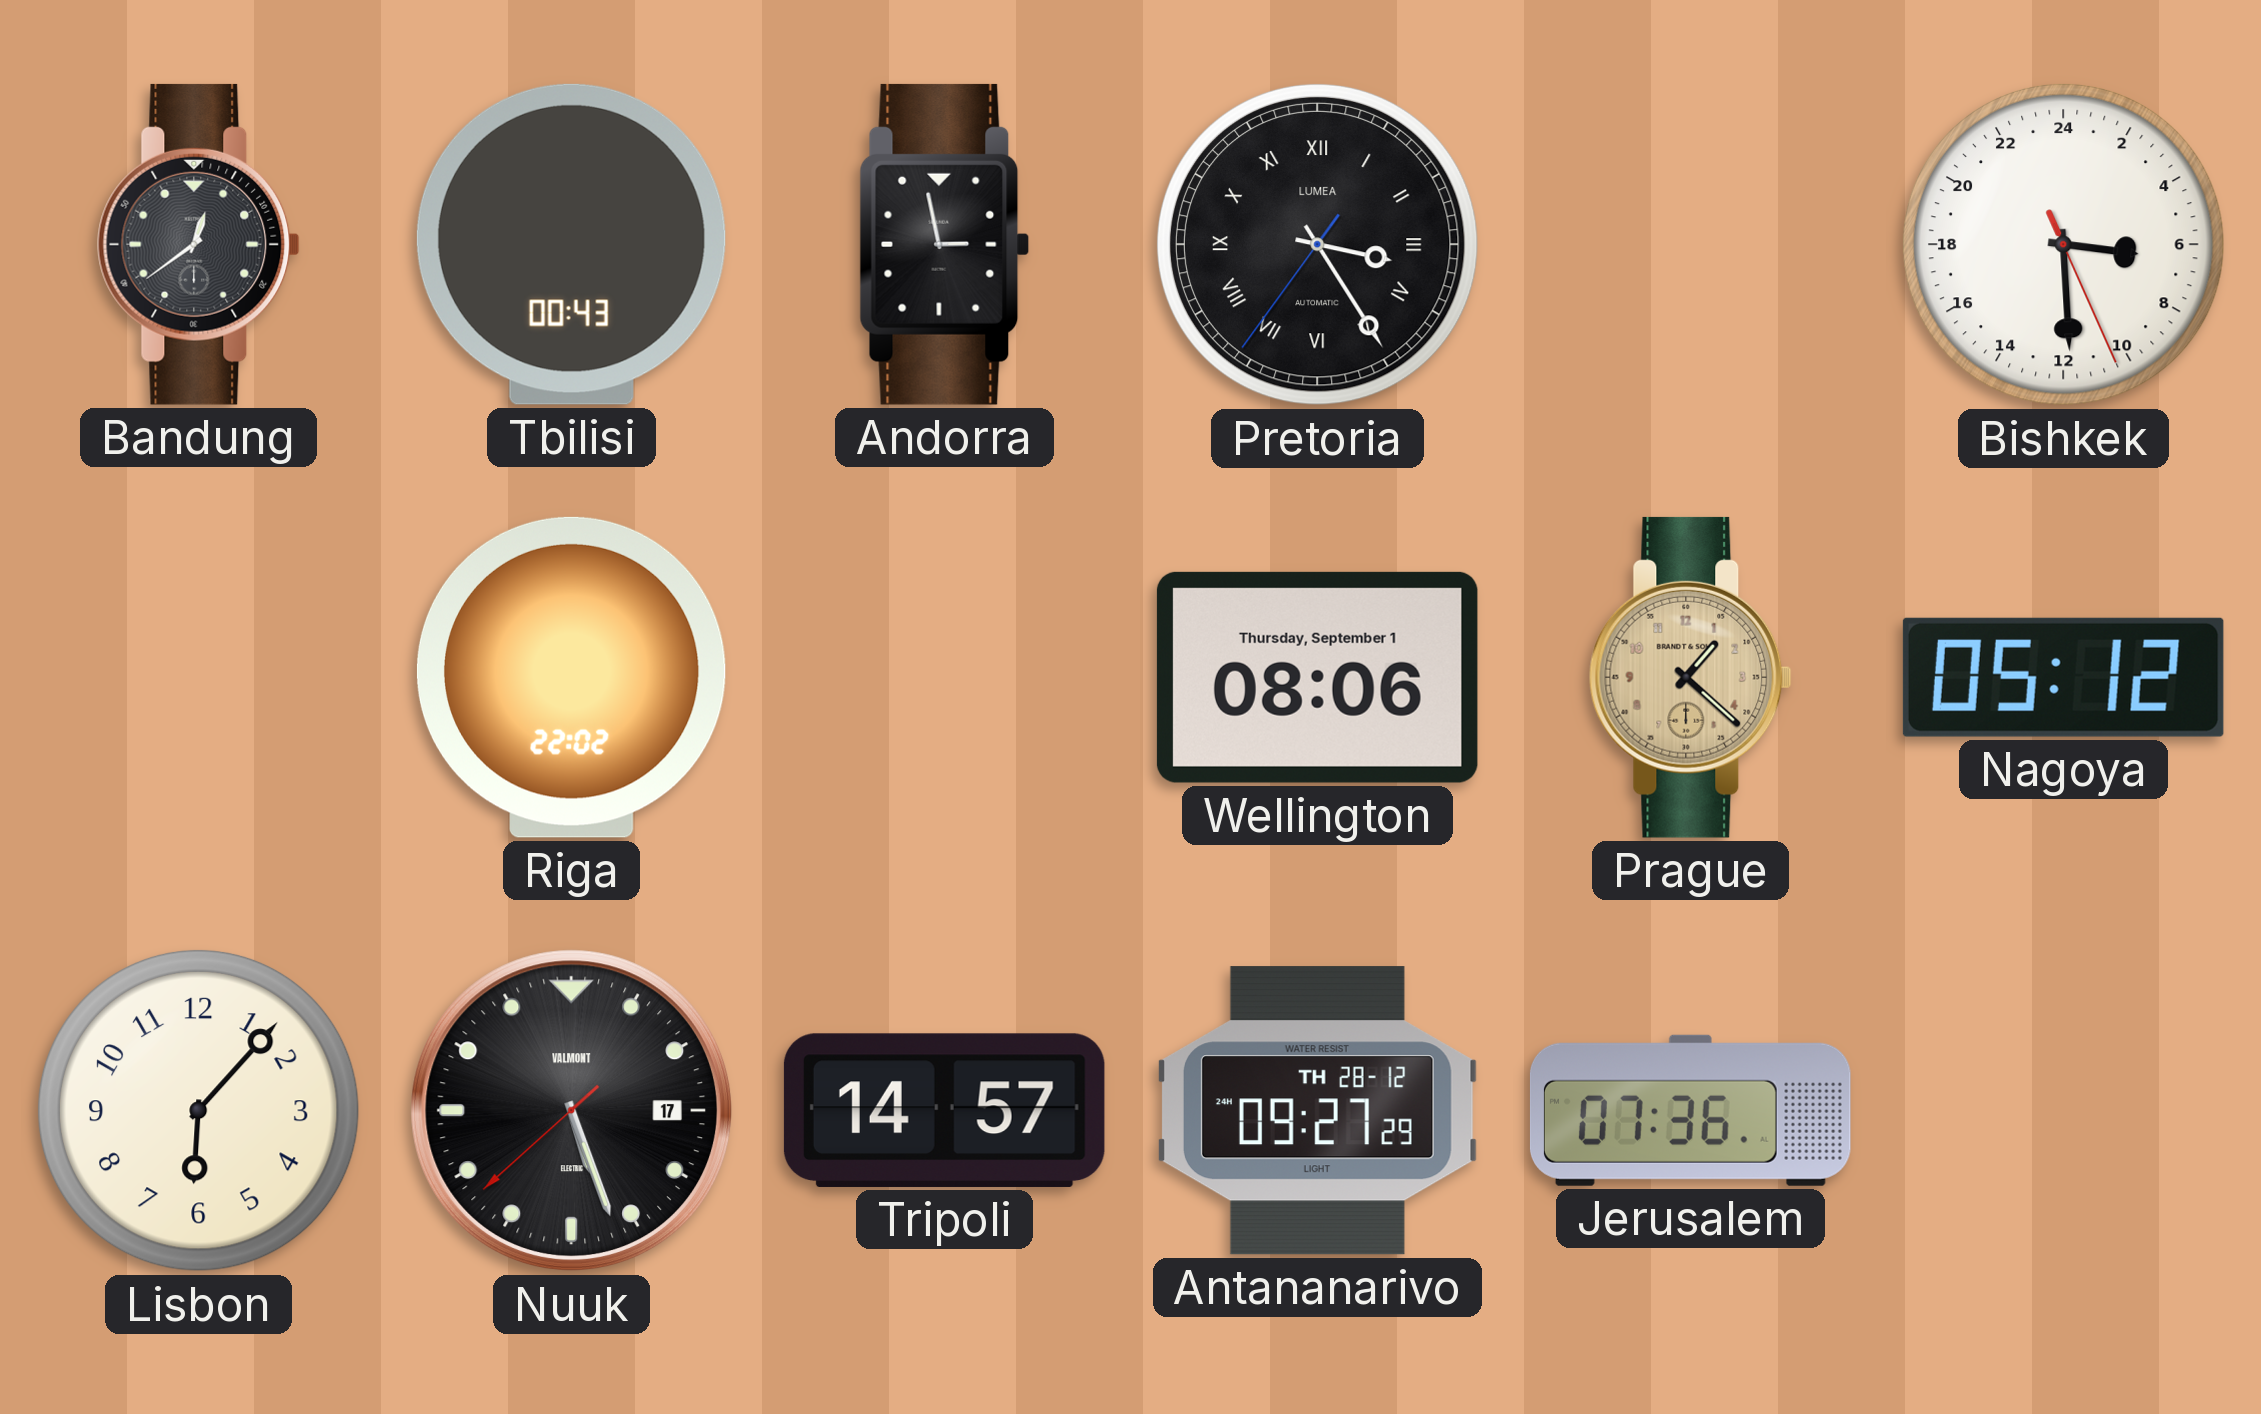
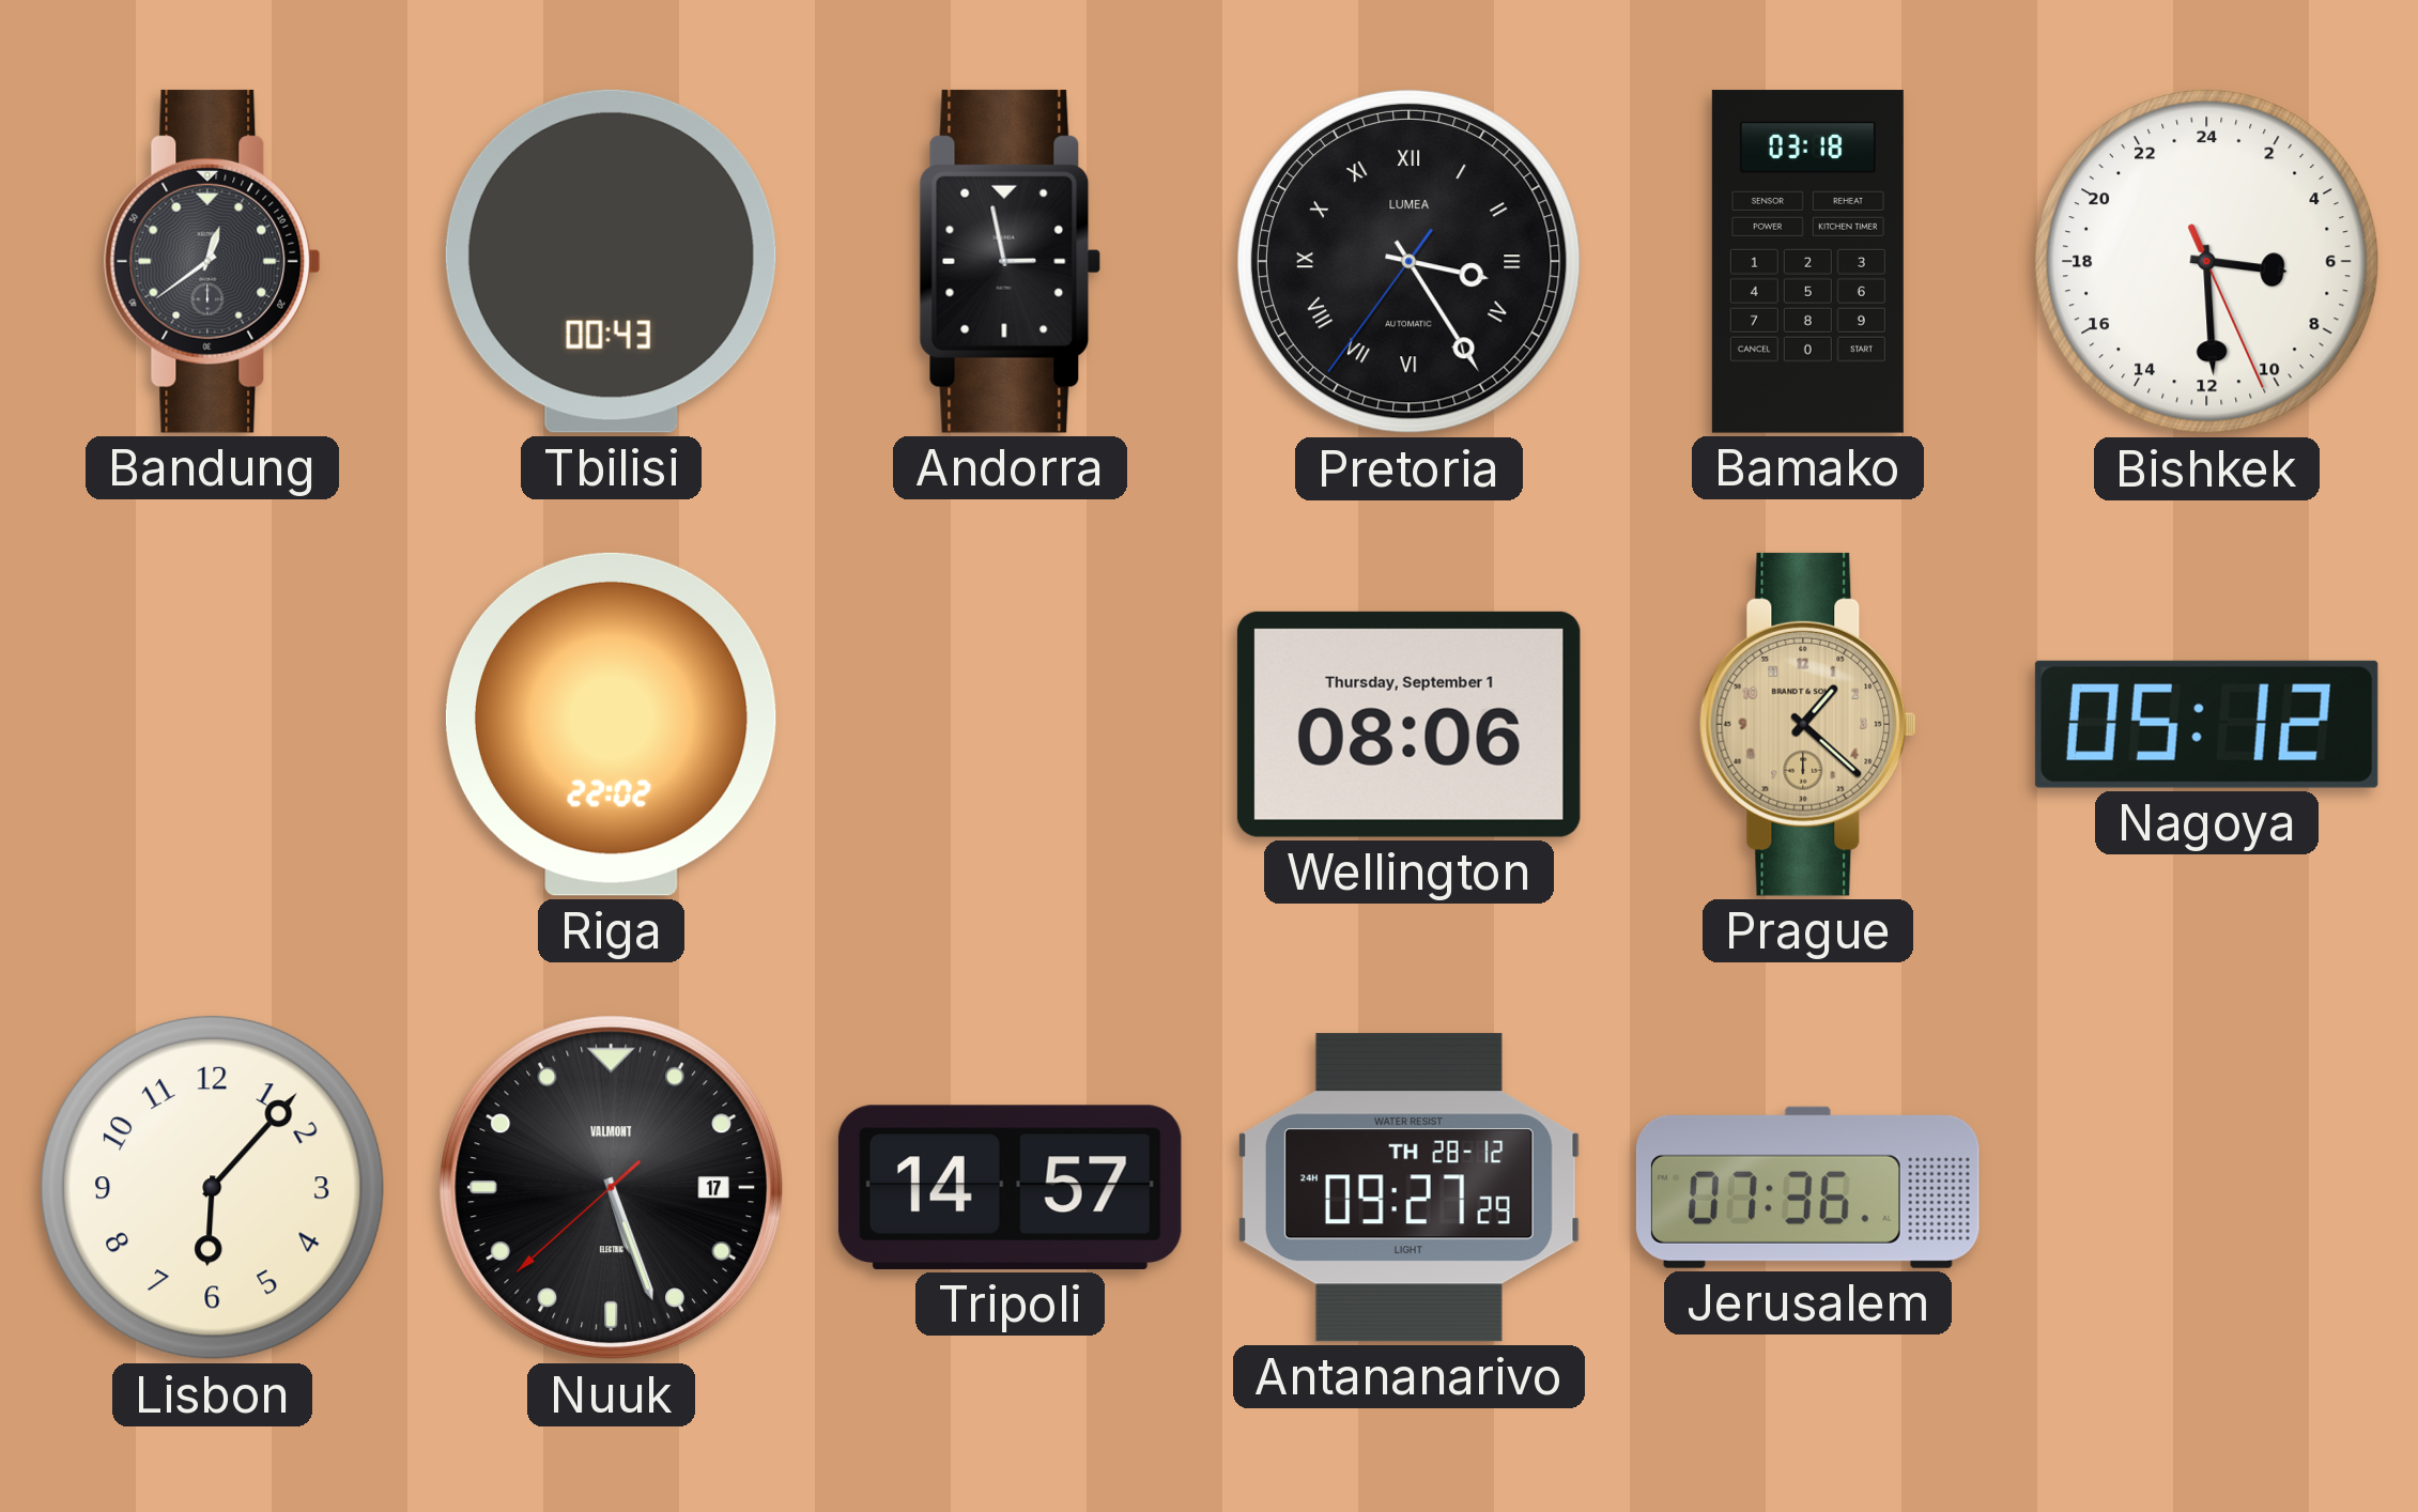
Bamako: none -> 03:18 (1807, 262)
